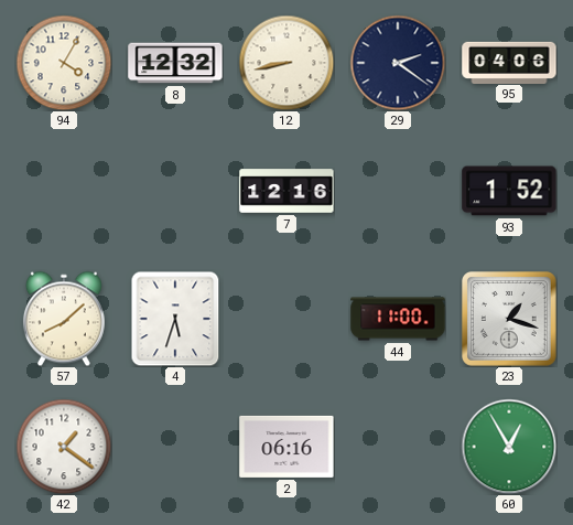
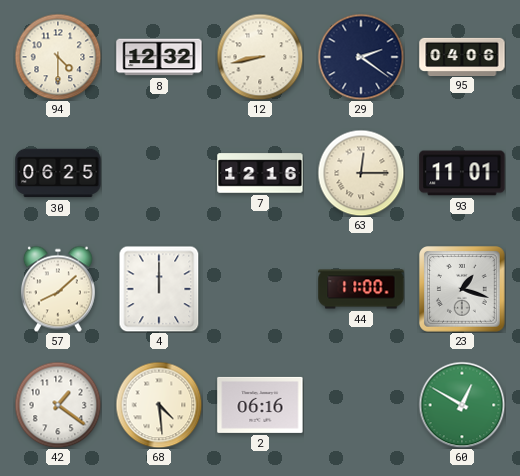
94: 4:05 -> 4:30 (58, 57)
30: none -> 06:25 (58, 173)
63: none -> 12:15 (361, 173)
93: 1:52 -> 11:01 (462, 173)
4: 5:33 -> 12:00 (159, 289)
68: none -> 4:29 (159, 405)
60: 12:55 -> 12:50 (462, 405)
